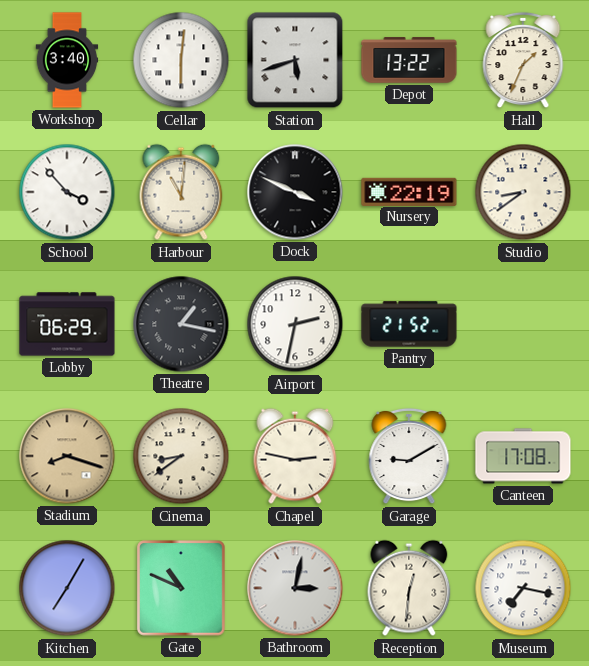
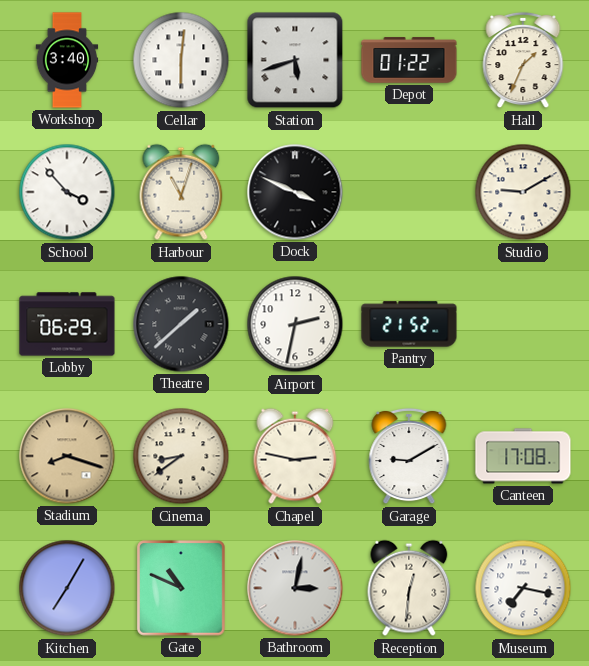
Depot: 13:22 -> 01:22 (409, 60)
Harbour: 11:01 -> 11:03 (181, 192)
Nursery: 22:19 -> none (409, 191)
Studio: 8:39 -> 9:10 (523, 192)
Theatre: 1:17 -> 1:38 (181, 324)
